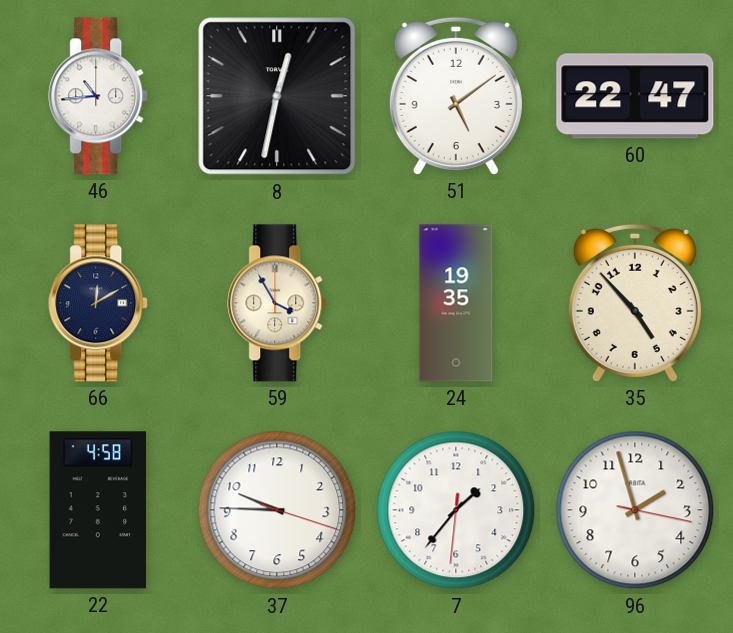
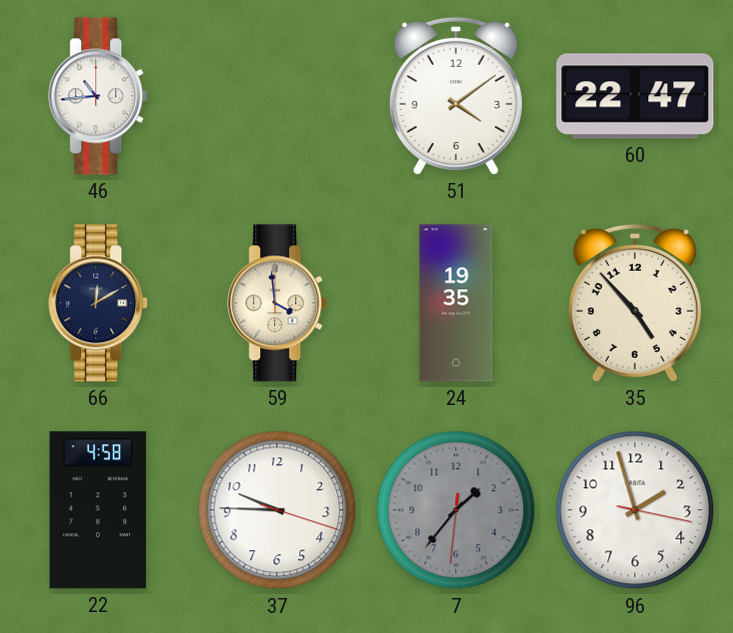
8: 12:32 -> none (277, 96)
51: 5:09 -> 4:09 (456, 96)
59: 3:55 -> 3:59 (278, 303)
7 dial: white -> grey (456, 510)
